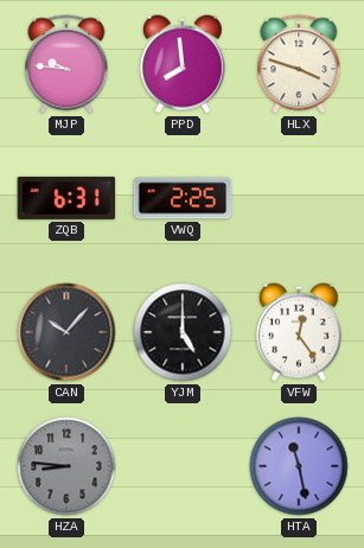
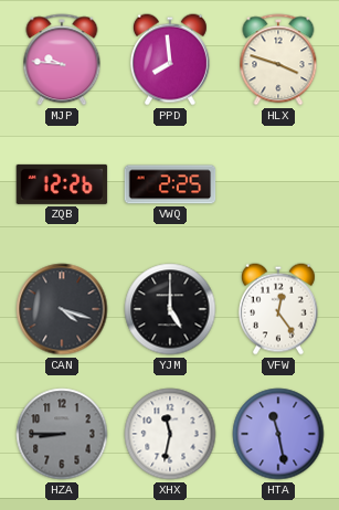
ZQB: 6:31 -> 12:26 (62, 184)
CAN: 10:07 -> 4:18 (62, 309)
HZA: 8:46 -> 8:45 (62, 434)
XHX: none -> 11:32 (170, 434)
